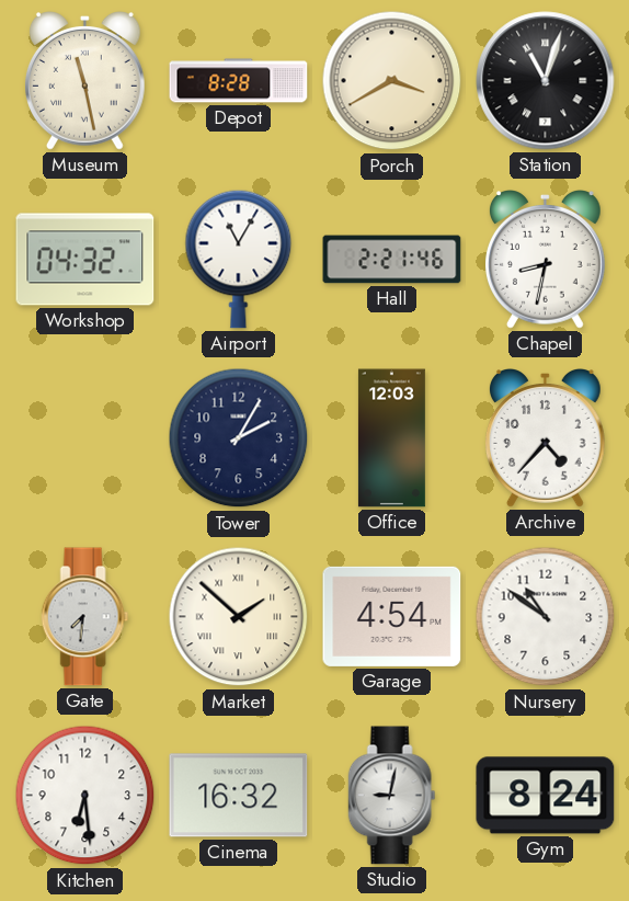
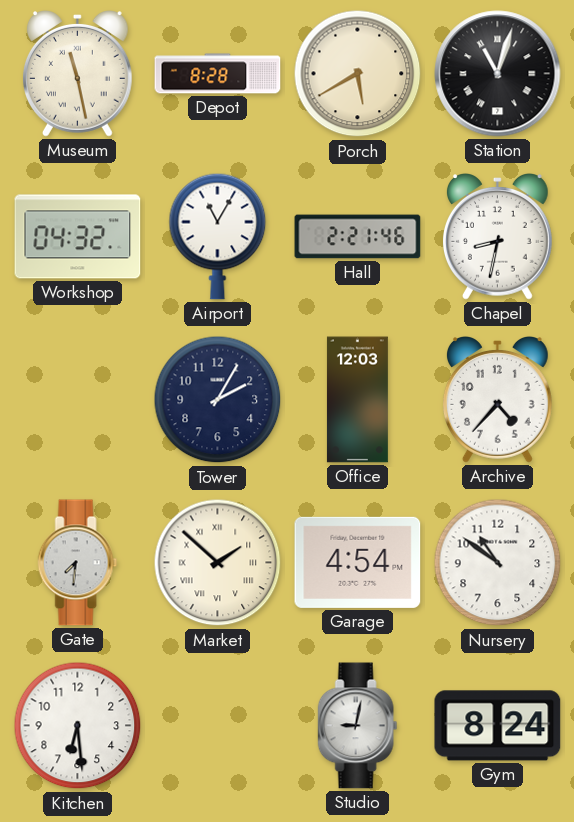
Porch: 3:40 -> 5:40 (358, 74)
Cinema: 16:32 -> none (239, 796)
